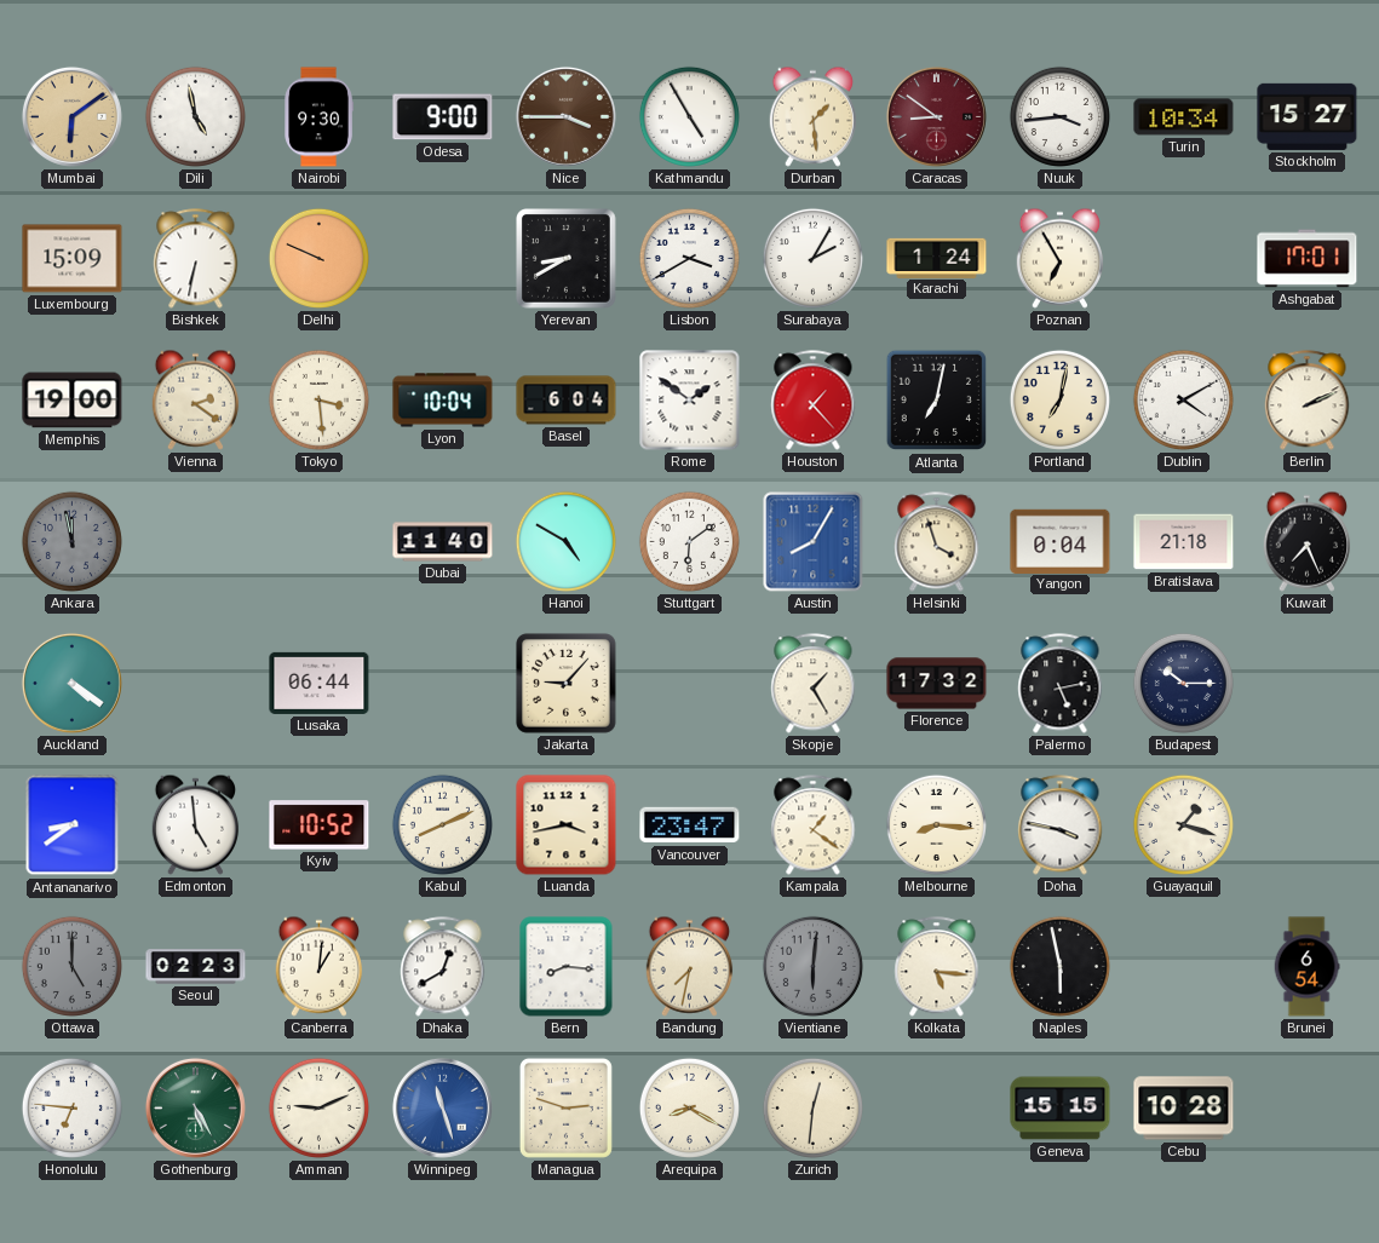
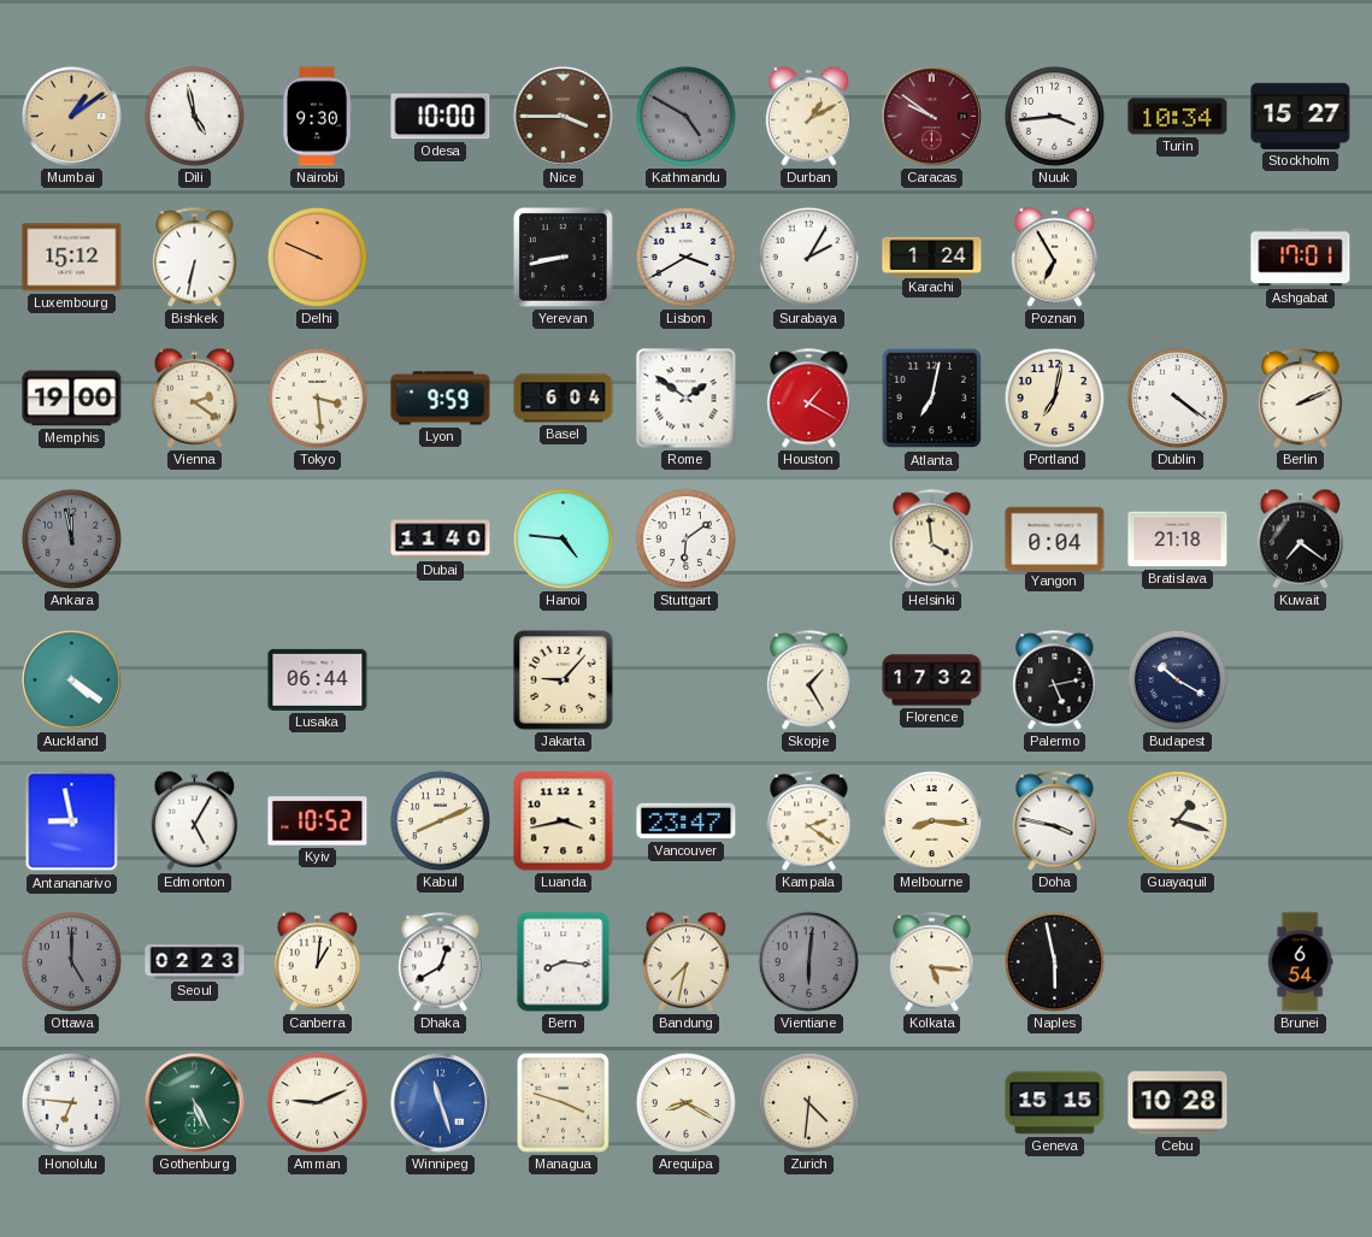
Mumbai: 6:09 -> 1:09 (71, 116)
Odesa: 9:00 -> 10:00 (441, 117)
Kathmandu: 4:55 -> 4:50 (685, 116)
Kathmandu dial: white -> grey (685, 116)
Durban: 1:29 -> 1:10 (809, 116)
Caracas: 8:51 -> 9:51 (931, 116)
Luxembourg: 15:09 -> 15:12 (72, 258)
Yerevan: 8:40 -> 8:43 (564, 258)
Lyon: 10:04 -> 9:59 (441, 399)
Houston: 1:23 -> 1:20 (809, 399)
Dublin: 4:10 -> 4:21 (1177, 397)
Hanoi: 4:50 -> 4:46 (563, 538)
Austin: 8:05 -> none (814, 542)
Helsinki: 3:57 -> 3:59 (932, 540)
Kuwait: 7:26 -> 7:21 (1301, 538)
Budapest: 10:15 -> 10:20 (1177, 679)
Antananarivo: 8:39 -> 8:58 (72, 821)
Edmonton: 4:59 -> 5:05 (195, 820)
Kampala: 1:21 -> 2:21 (809, 821)
Managua: 2:48 -> 3:48 (563, 1102)
Zurich: 12:31 -> 4:31 (808, 1102)
